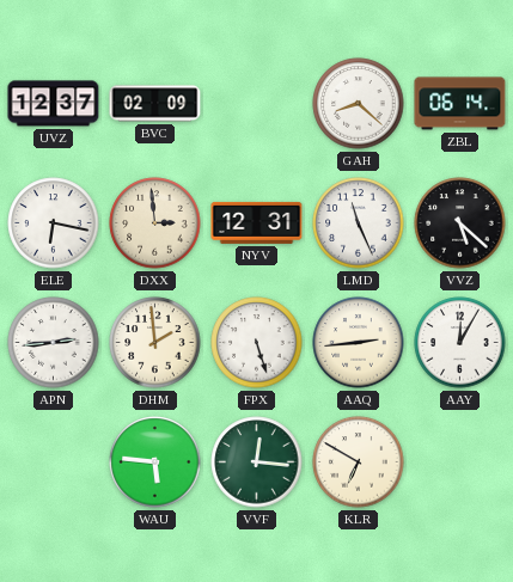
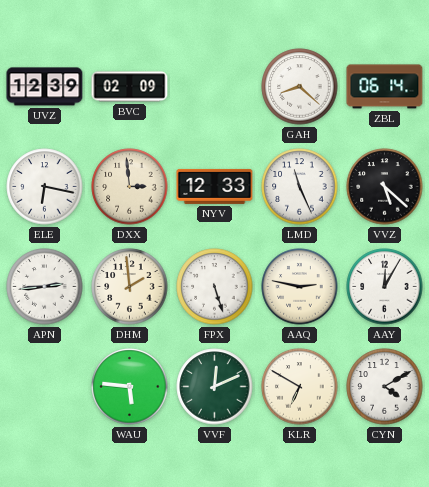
UVZ: 12:37 -> 12:39 (45, 87)
NYV: 12:31 -> 12:33 (215, 186)
AAQ: 2:44 -> 2:47 (300, 287)
VVF: 12:16 -> 12:11 (215, 387)
CYN: none -> 4:10 (385, 387)
